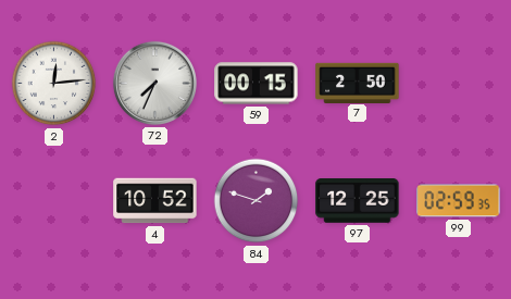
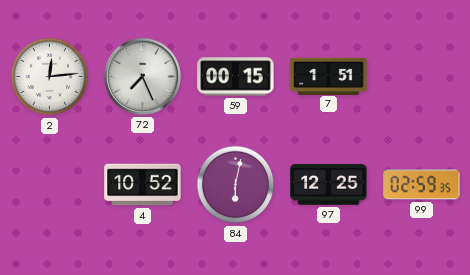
72: 7:34 -> 7:26 (142, 76)
7: 2:50 -> 1:51 (329, 76)
84: 1:48 -> 6:02 (236, 185)
